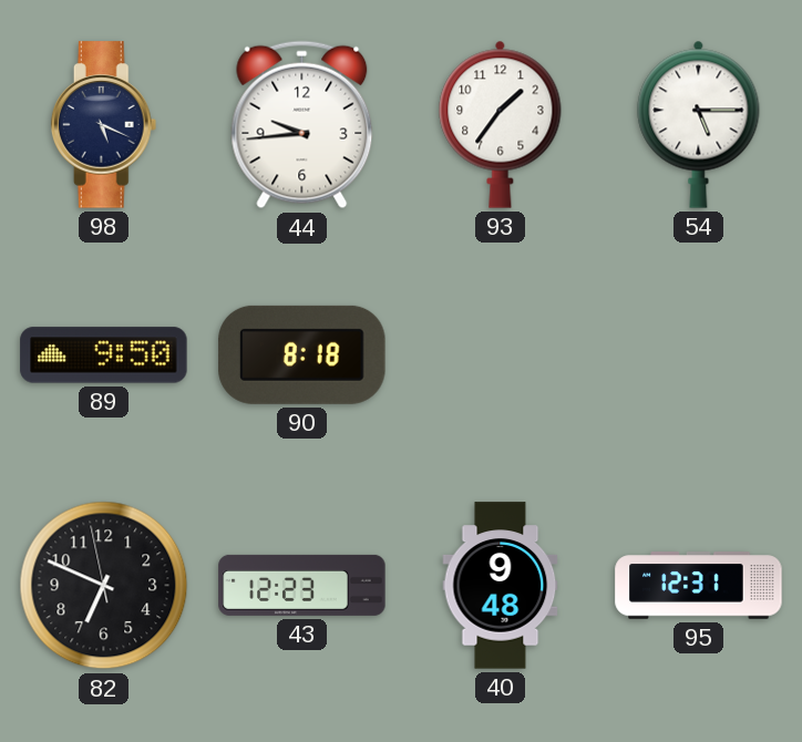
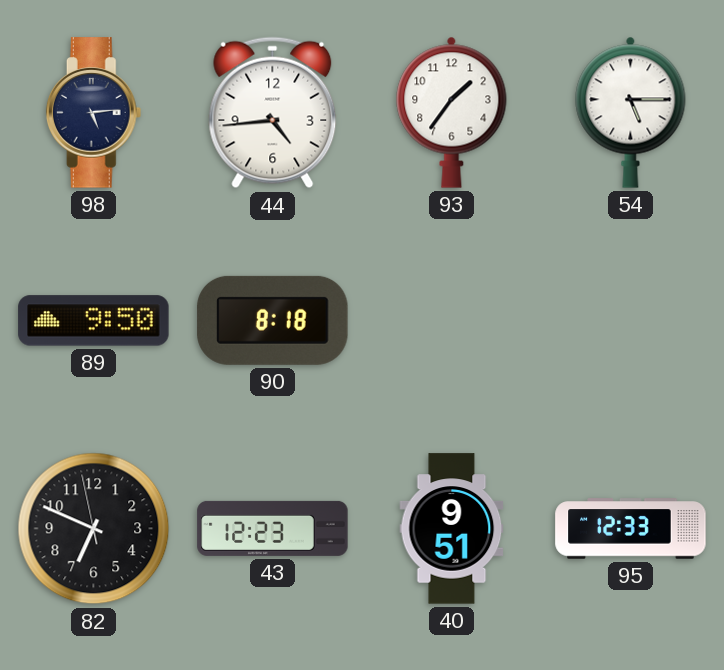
98: 5:19 -> 5:14 (94, 113)
44: 9:44 -> 4:44 (273, 113)
40: 9:48 -> 9:51 (452, 529)
95: 12:31 -> 12:33 (631, 529)
